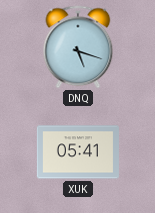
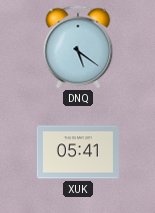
DNQ: 5:18 -> 5:21 (78, 47)
